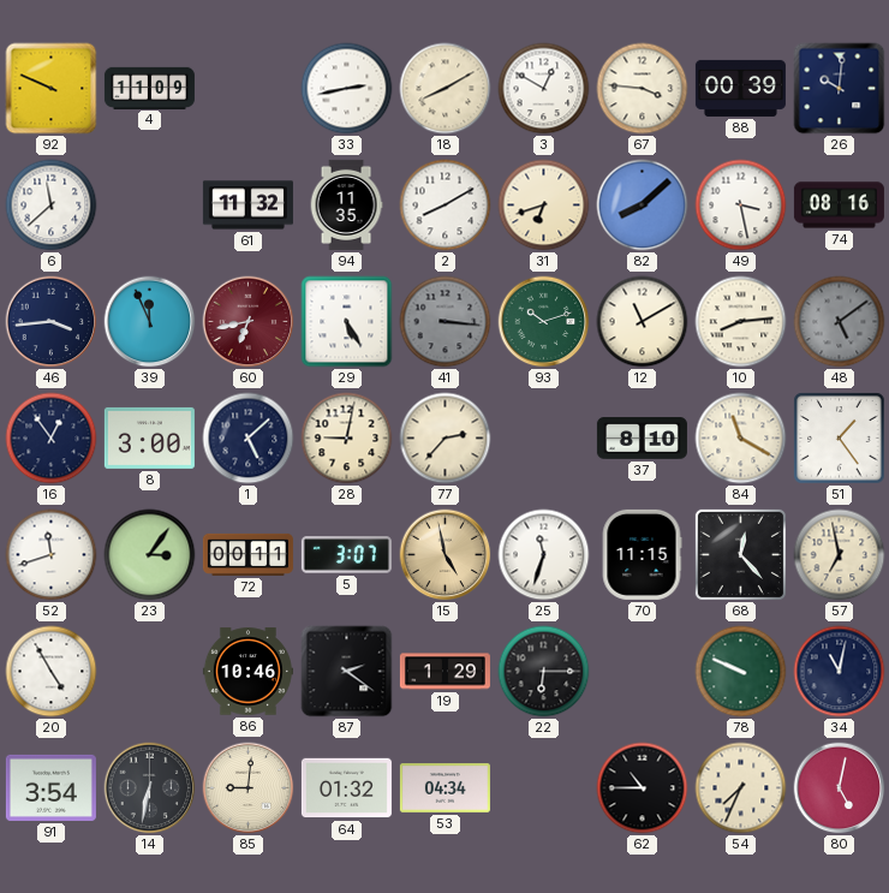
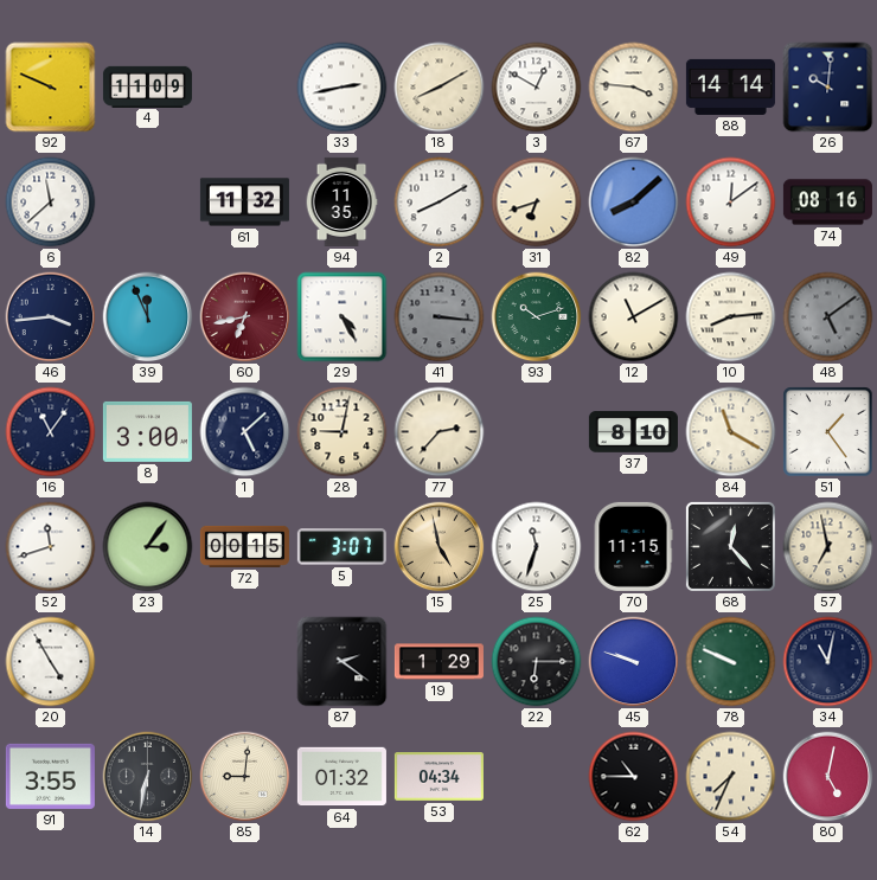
88: 00:39 -> 14:14 (730, 86)
49: 3:28 -> 12:09 (731, 203)
29: 5:25 -> 4:25 (343, 317)
16: 12:54 -> 11:06 (51, 432)
72: 00:11 -> 00:15 (244, 546)
86: 10:46 -> none (247, 672)
45: none -> 9:48 (634, 662)
91: 3:54 -> 3:55 (50, 776)
